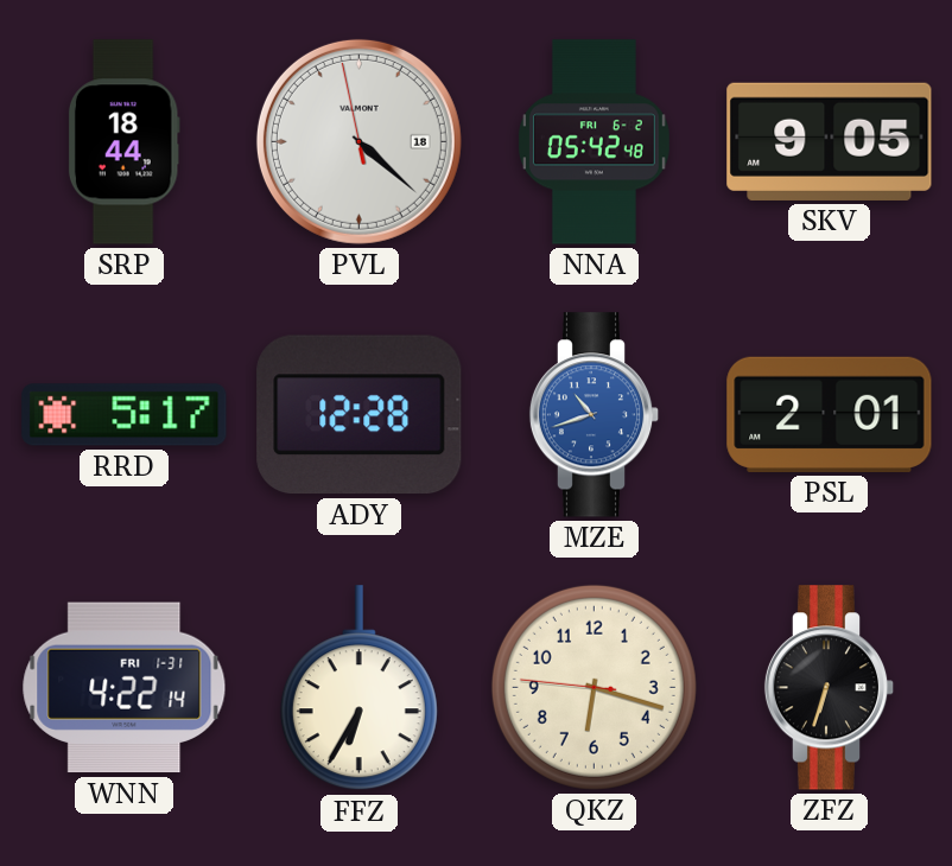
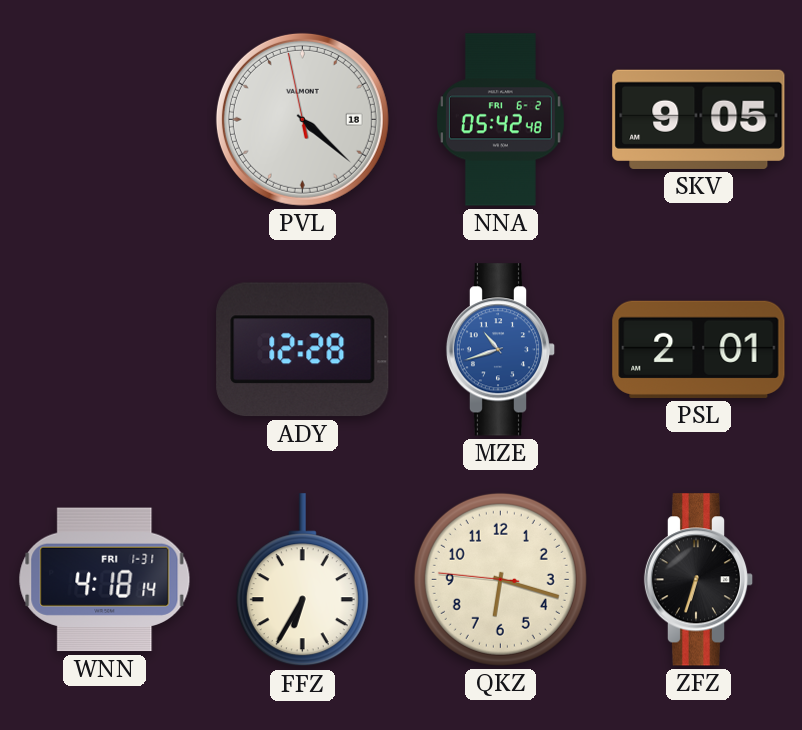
SRP: 18:44 -> none (123, 142)
RRD: 5:17 -> none (125, 415)
WNN: 4:22 -> 4:18 (105, 580)
